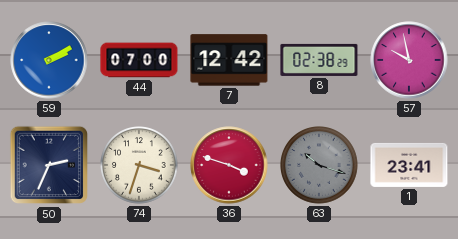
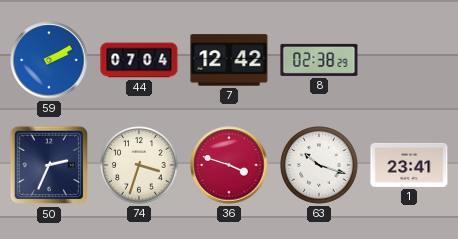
44: 07:00 -> 07:04 (139, 60)
57: 9:58 -> none (409, 60)
63 dial: grey -> white (320, 166)
